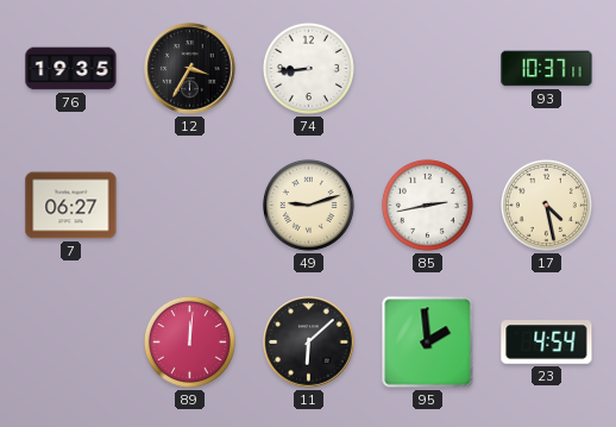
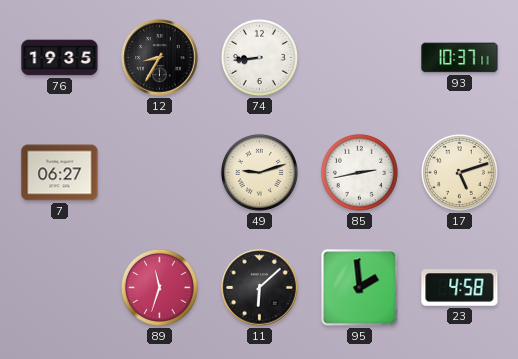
12: 3:35 -> 8:35 (160, 58)
17: 4:28 -> 5:12 (459, 172)
89: 12:01 -> 11:33 (159, 287)
23: 4:54 -> 4:58 (460, 288)
